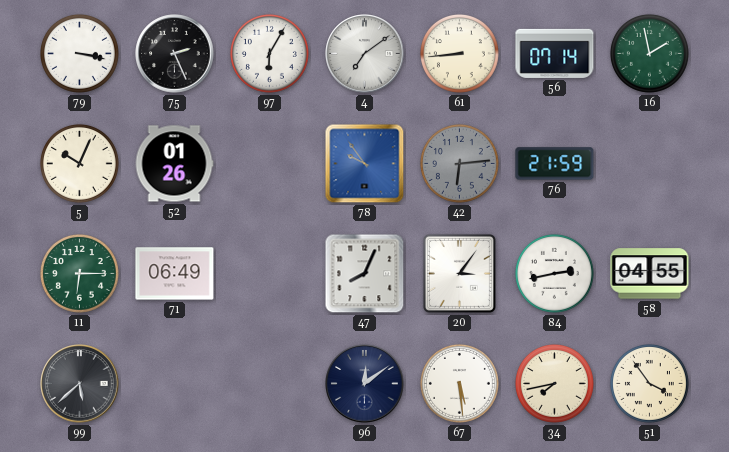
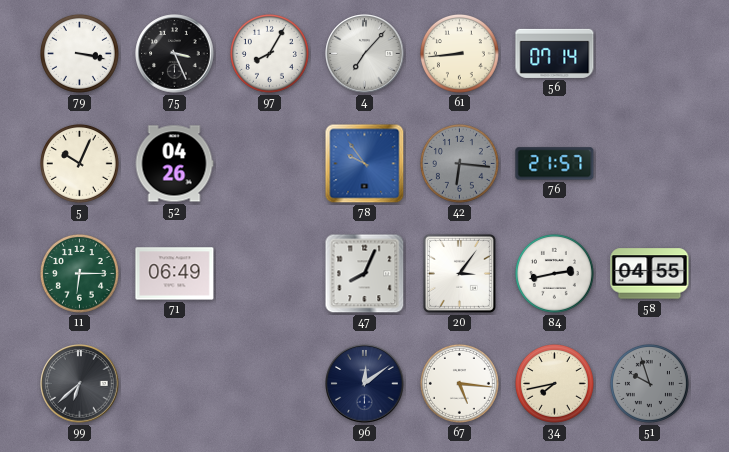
75: 2:26 -> 3:26 (175, 54)
97: 6:05 -> 8:05 (269, 53)
4: 7:09 -> 7:07 (365, 54)
16: 1:58 -> none (649, 53)
52: 01:26 -> 04:26 (174, 164)
42: 6:14 -> 6:16 (459, 163)
76: 21:59 -> 21:57 (555, 164)
99: 5:38 -> 6:38 (80, 384)
67: 5:29 -> 5:16 (459, 383)
51: 3:54 -> 9:57 (649, 383)
51 dial: cream -> grey (649, 383)
